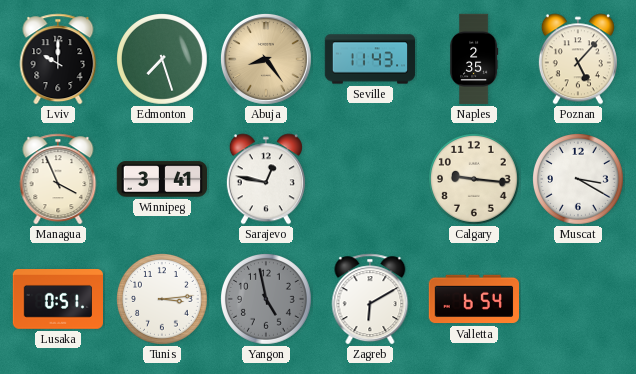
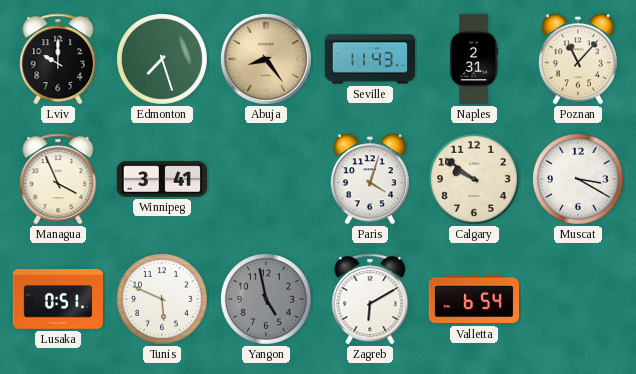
Naples: 2:35 -> 2:31 (475, 59)
Poznan: 5:07 -> 11:07 (578, 59)
Sarajevo: 12:47 -> none (266, 179)
Paris: none -> 4:03 (370, 179)
Calgary: 9:16 -> 9:51 (475, 180)
Tunis: 3:14 -> 5:49 (163, 300)
